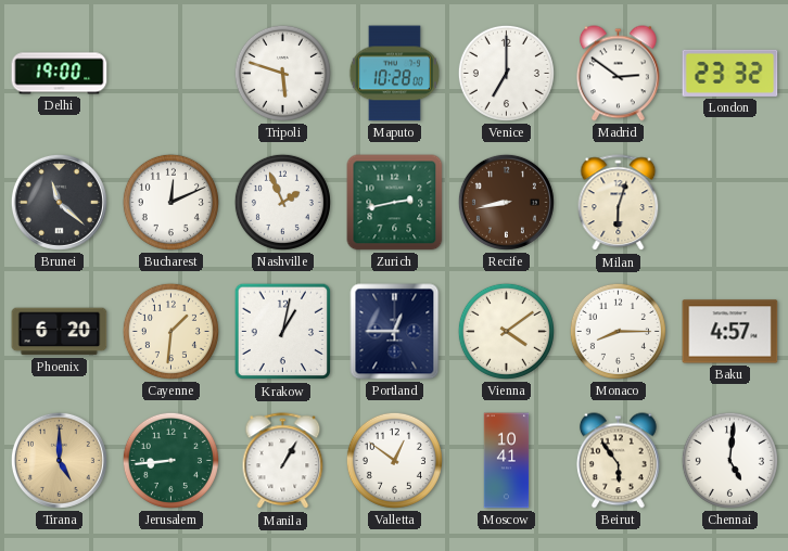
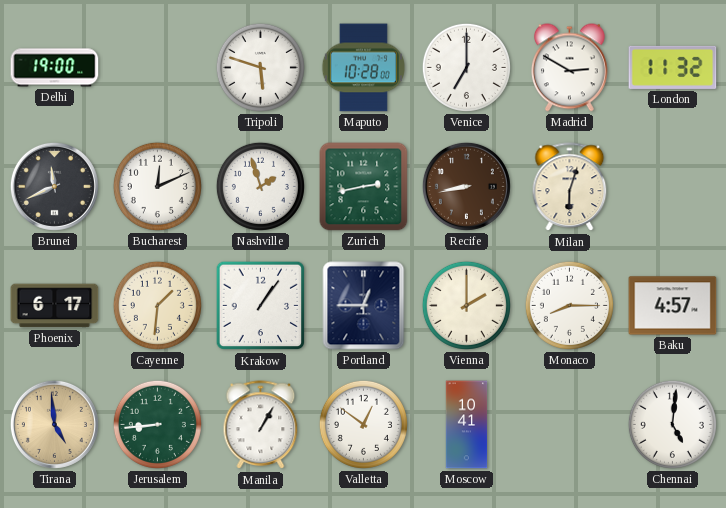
Madrid: 2:51 -> 2:50 (570, 68)
London: 23:32 -> 11:32 (673, 67)
Brunei: 11:22 -> 11:41 (54, 186)
Nashville: 1:56 -> 1:57 (260, 186)
Phoenix: 6:20 -> 6:17 (55, 306)
Krakow: 1:02 -> 1:06 (261, 306)
Vienna: 4:09 -> 2:00 (466, 305)
Tirana: 5:00 -> 4:59 (54, 424)
Beirut: 5:54 -> none (619, 461)
